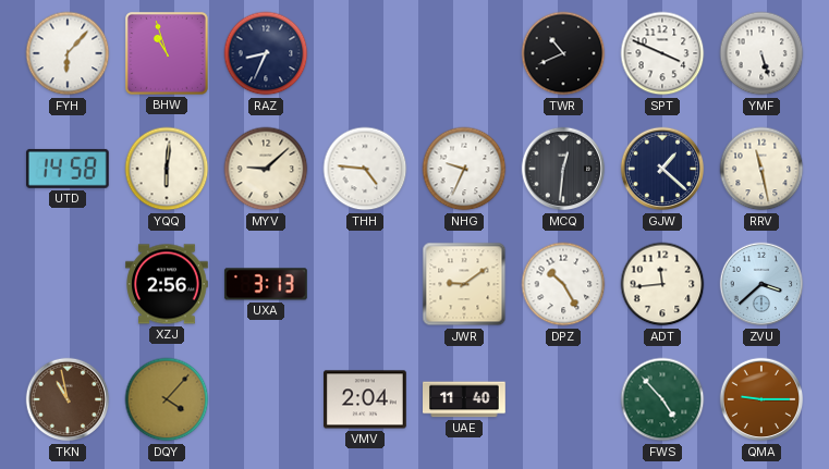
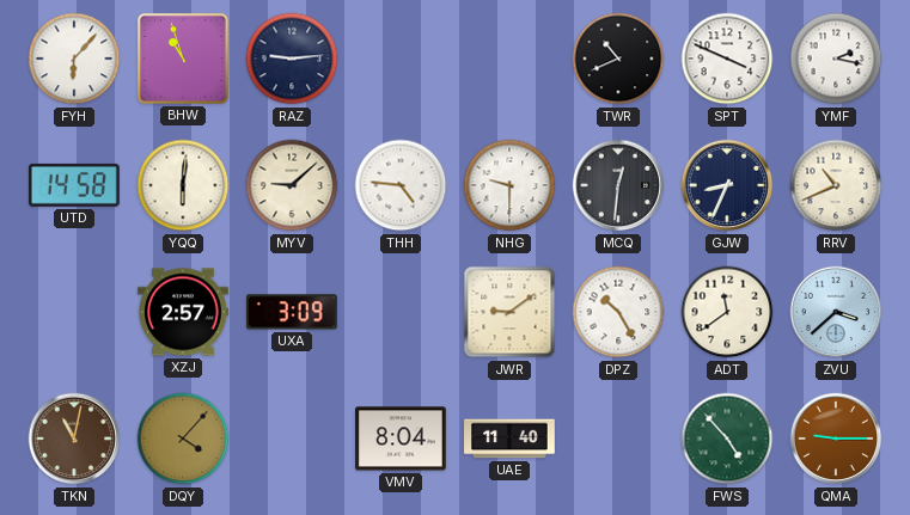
RAZ: 8:34 -> 9:14 (292, 59)
YMF: 5:27 -> 2:17 (836, 59)
NHG: 9:34 -> 9:30 (509, 185)
GJW: 1:22 -> 8:34 (727, 185)
RRV: 11:28 -> 10:41 (836, 185)
XZJ: 2:56 -> 2:57 (184, 312)
UXA: 3:13 -> 3:09 (292, 312)
ADT: 11:44 -> 11:39 (727, 312)
TKN: 10:58 -> 11:02 (74, 439)
VMV: 2:04 -> 8:04 (402, 439)
